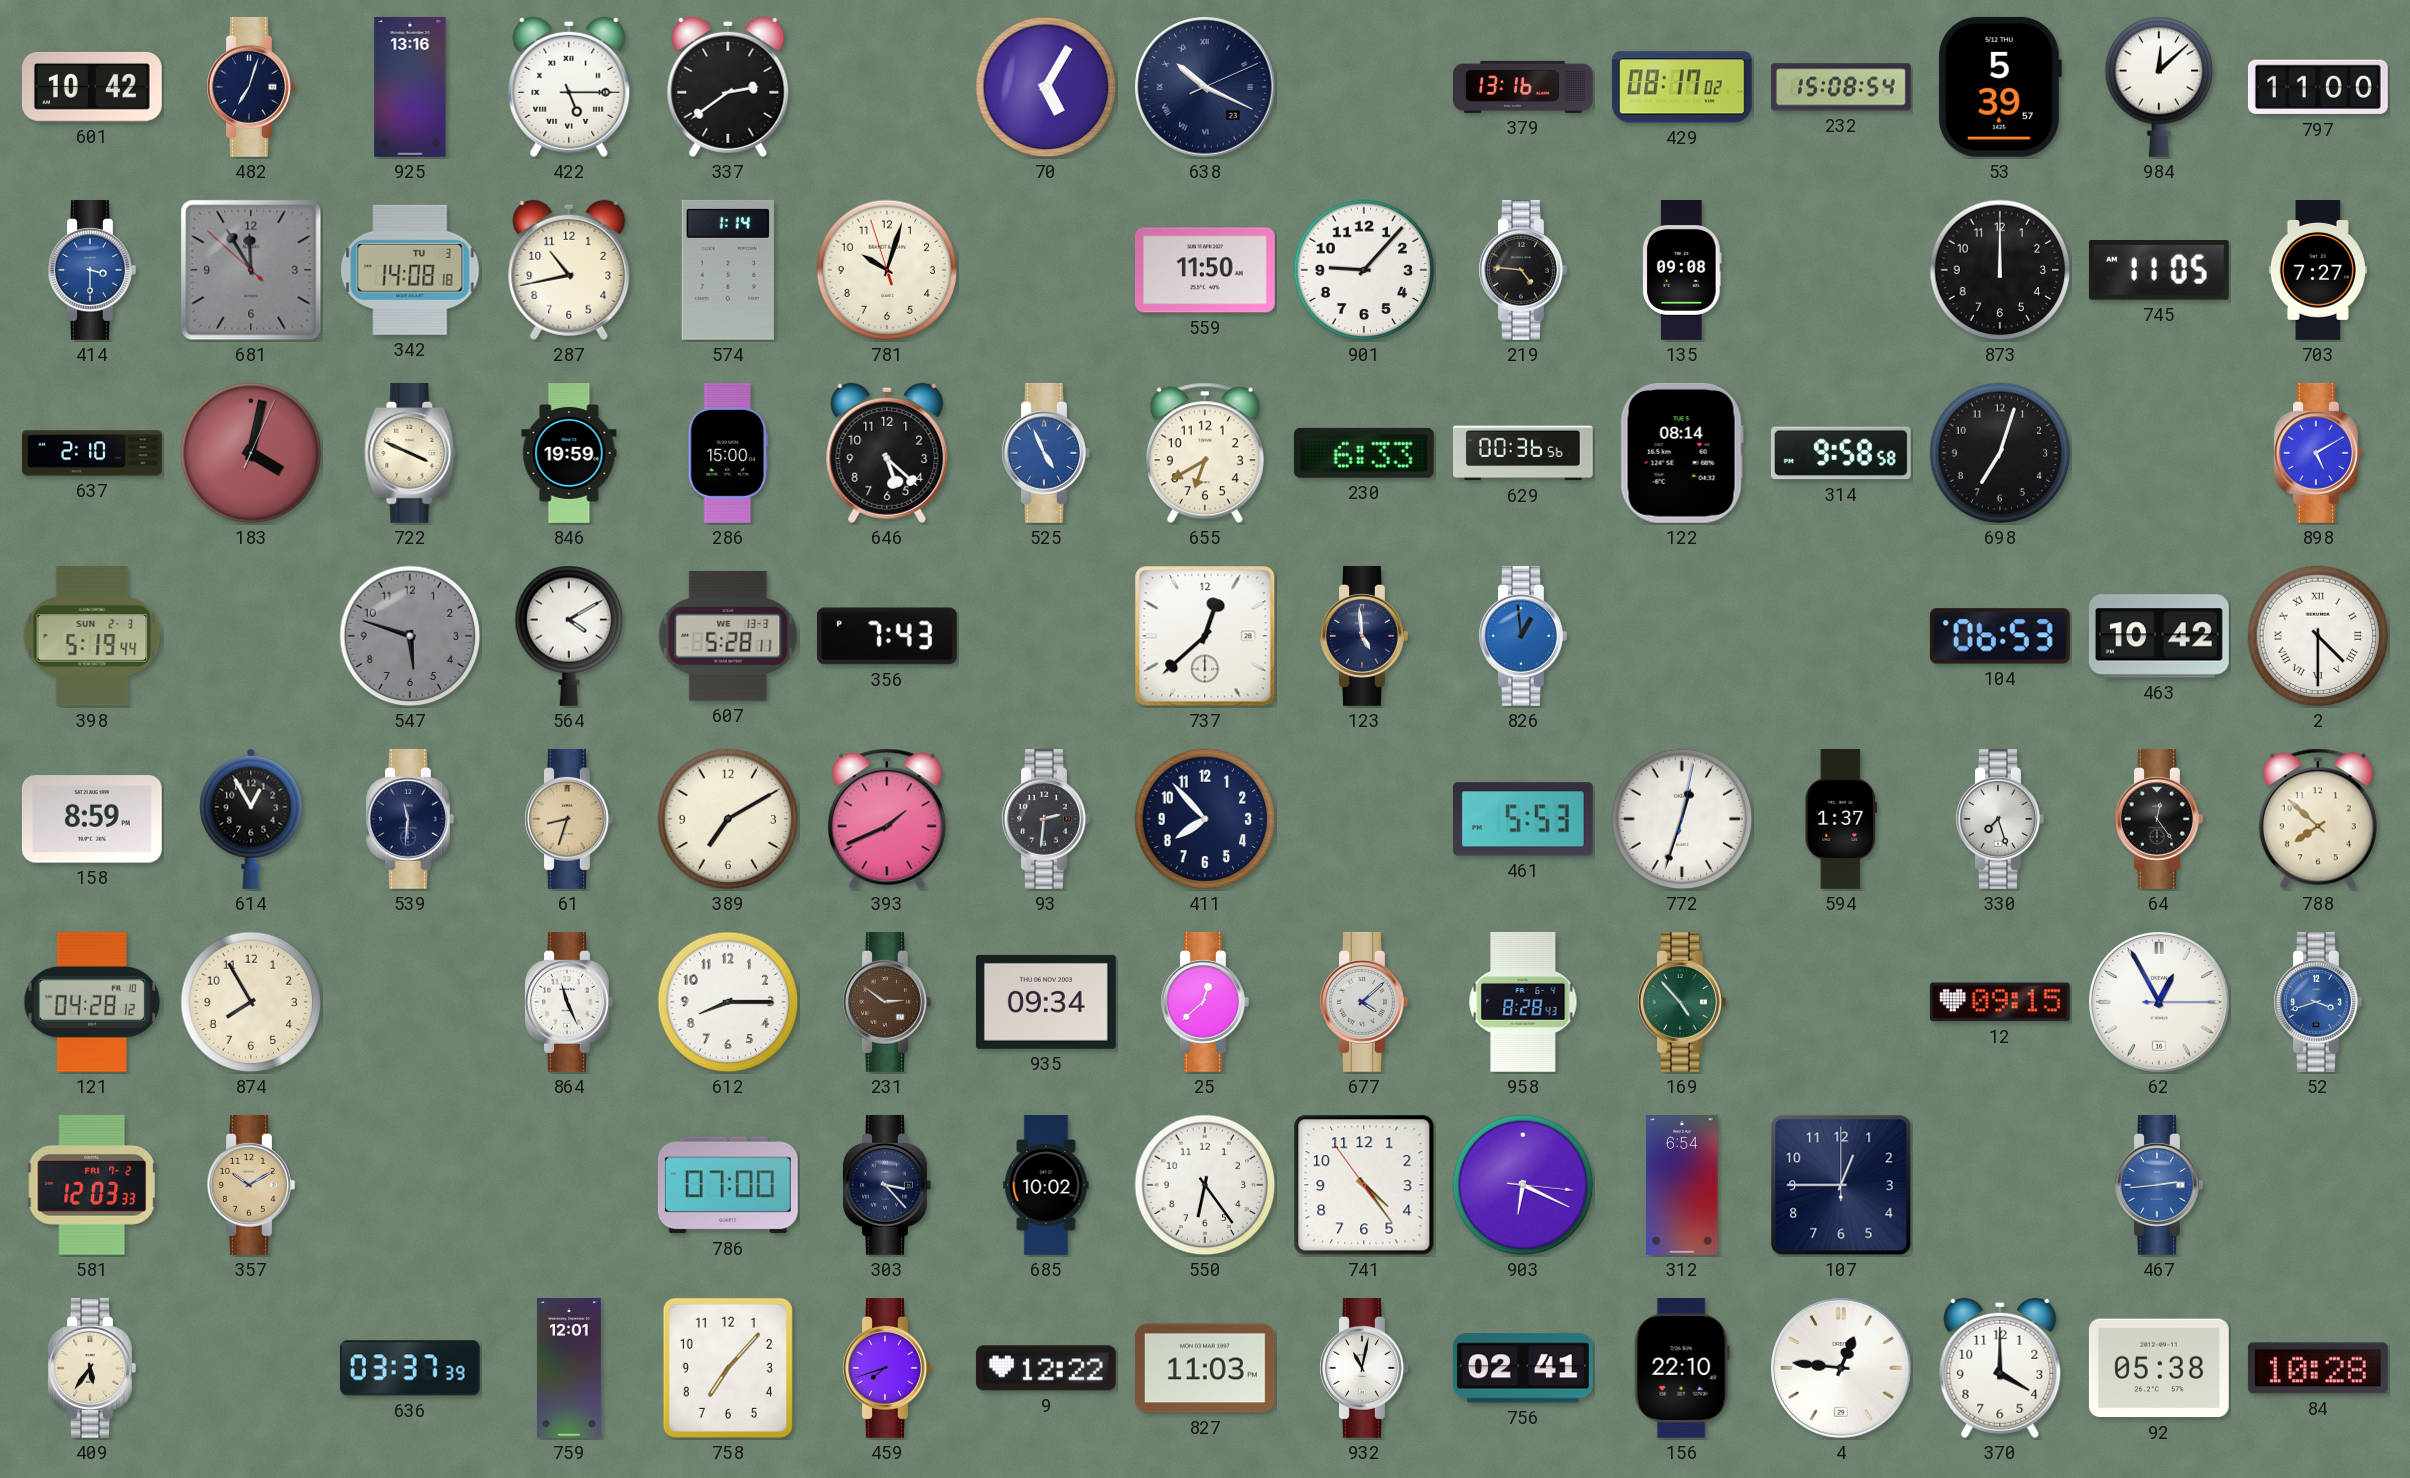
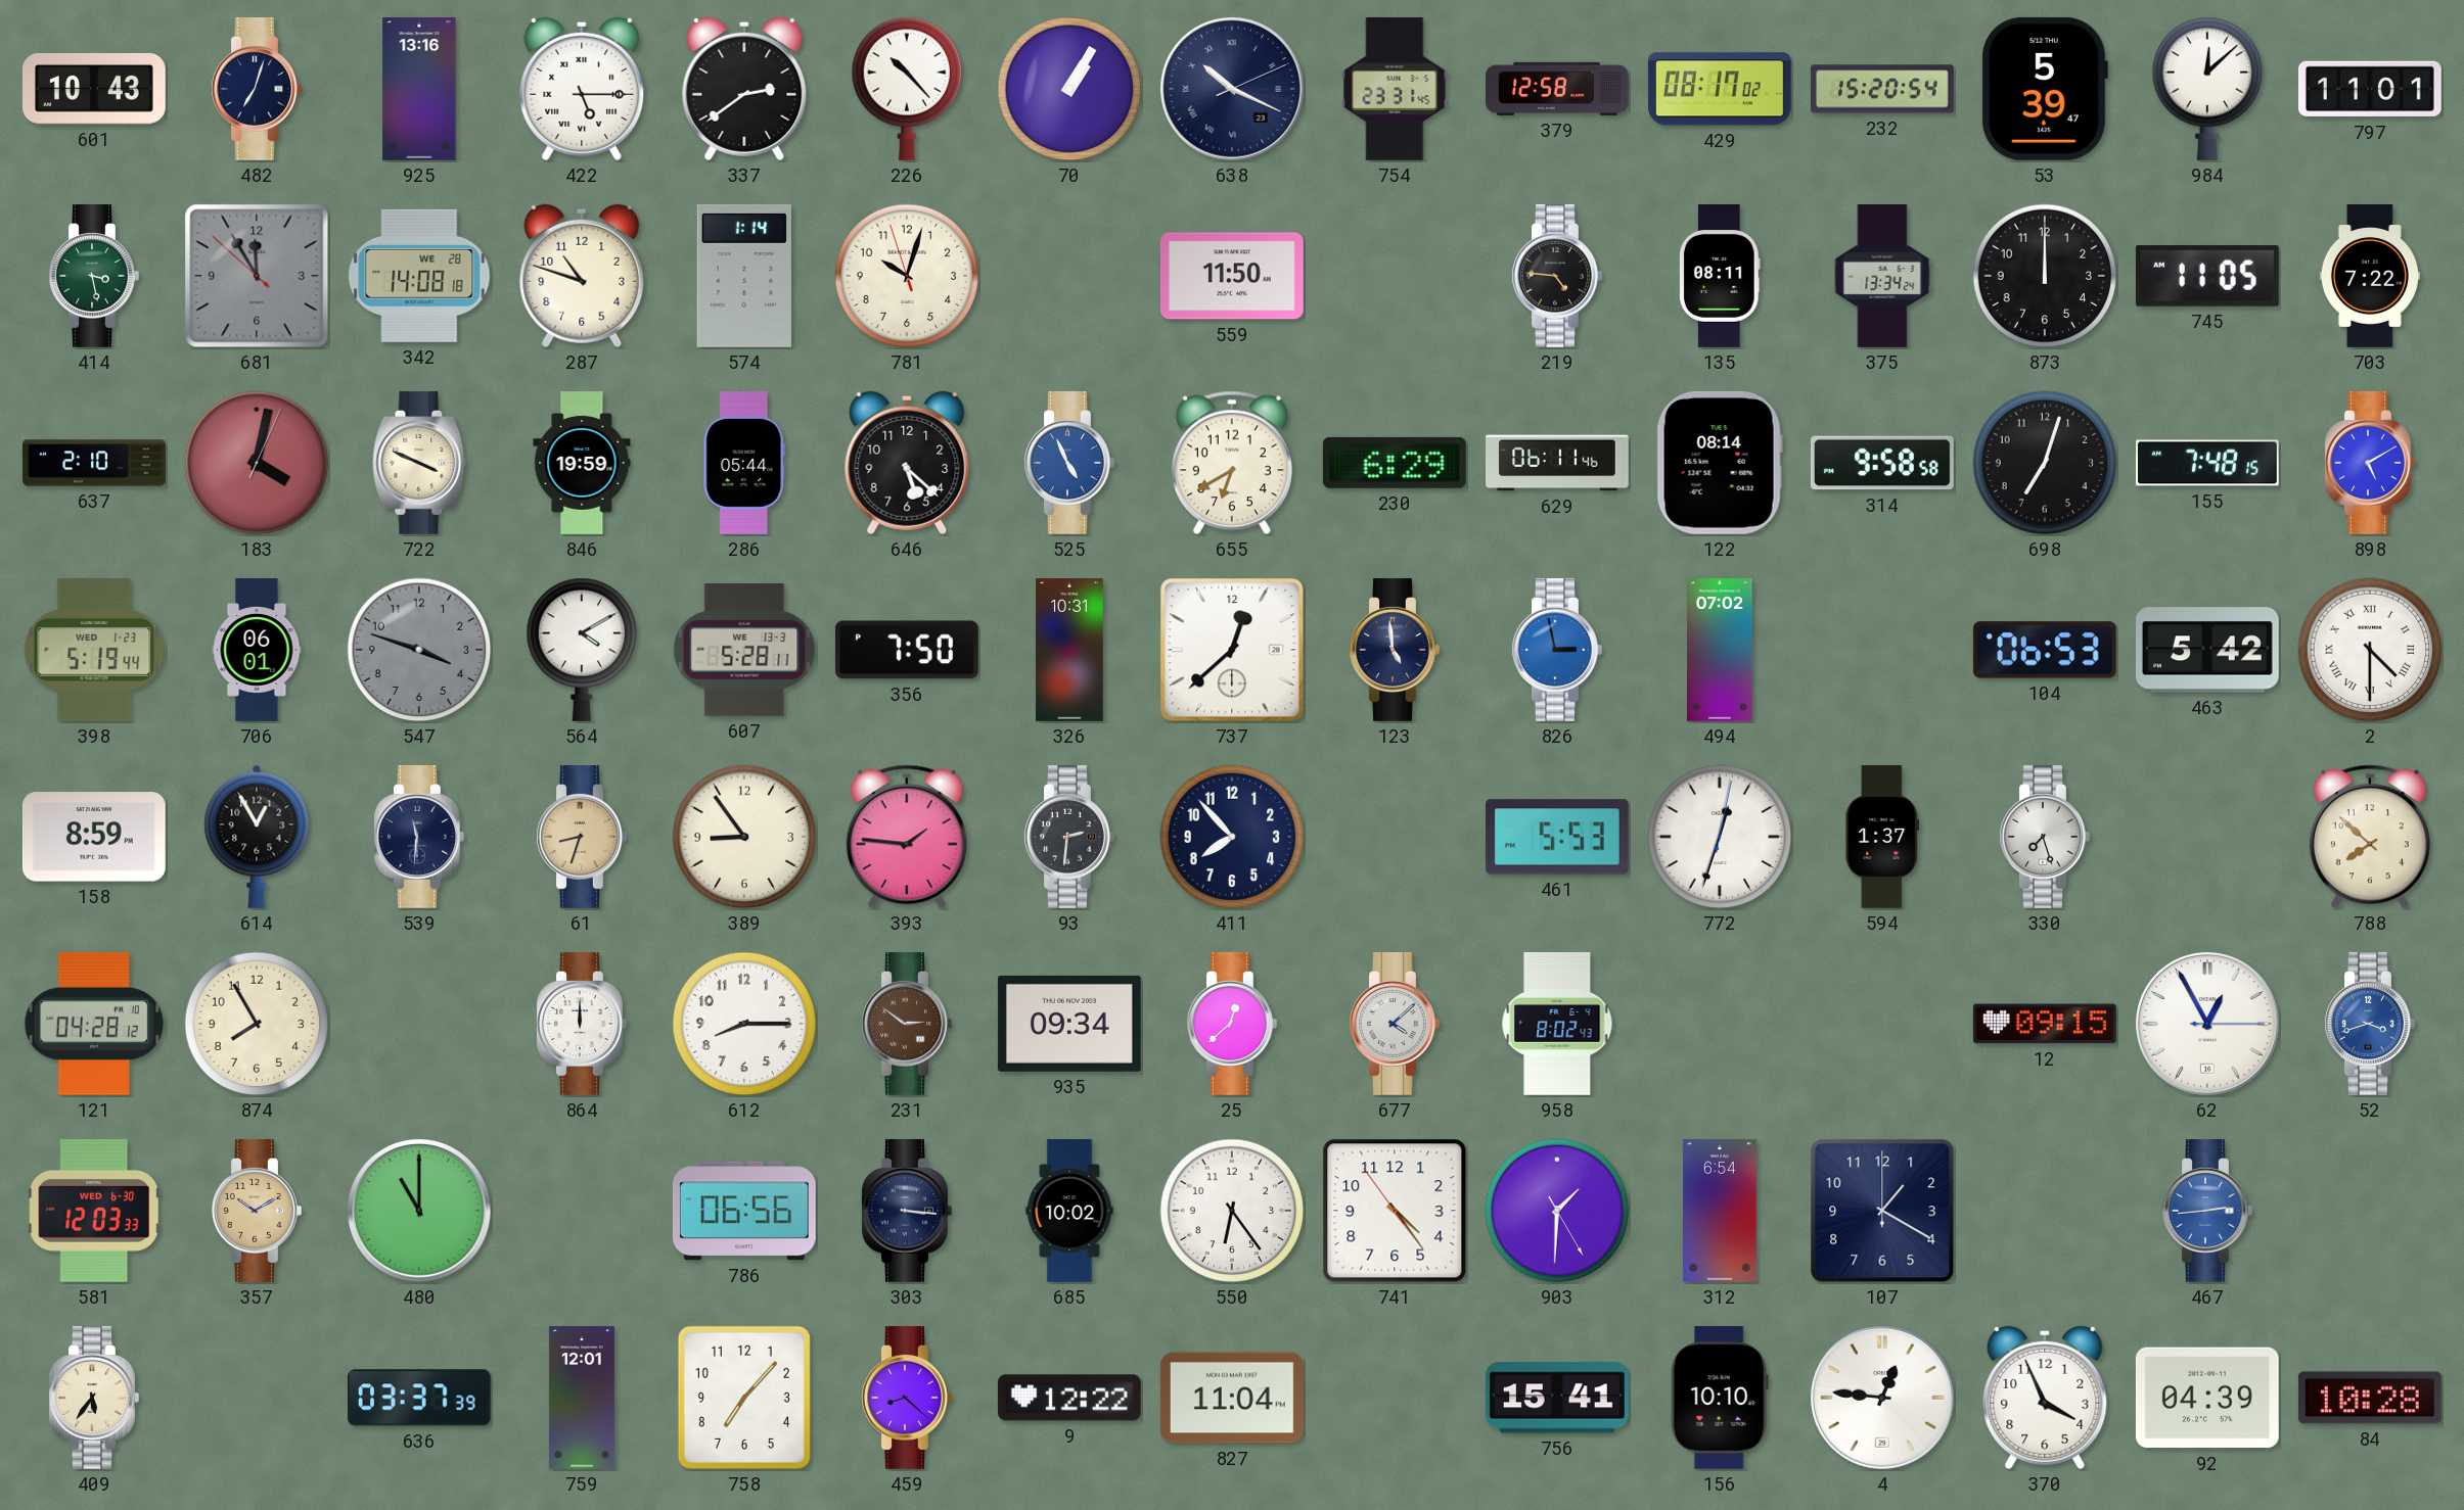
601: 10:42 -> 10:43 (94, 89)
226: none -> 10:23 (907, 89)
70: 5:05 -> 1:05 (1069, 89)
754: none -> 23:31 (1395, 89)
379: 13:16 -> 12:58 (1557, 89)
232: 15:08 -> 15:20 (1882, 89)
53: 5:39:57 -> 5:39:47 (2044, 89)
797: 11:00 -> 11:01 (2370, 89)
414: 3:30 -> 3:28 (94, 276)
414 dial: blue -> green (94, 276)
342 date: TU 3 -> WE 28 (419, 276)
287: 10:43 -> 10:48 (582, 276)
901: 9:07 -> none (1364, 270)
135: 09:08 -> 08:11 (1721, 277)
375: none -> 13:34 (1882, 277)
703: 7:27 -> 7:22 (2370, 277)
286: 15:00 -> 05:44 (744, 463)
230: 6:33 -> 6:29 (1395, 463)
629: 00:36 -> 06:11 (1558, 463)
155: none -> 7:48 (2208, 463)
398 date: SUN 2-3 -> WED 1-23 (94, 650)
706: none -> 06:01 (257, 650)
547: 5:48 -> 3:48 (419, 650)
356: 7:43 -> 7:50 (907, 650)
326: none -> 10:31 (1069, 651)
826: 12:59 -> 2:58 (1557, 650)
494: none -> 07:02 (1720, 651)
463: 10:42 -> 5:42 (2207, 650)
389: 7:10 -> 8:54 (744, 837)
393: 1:41 -> 1:46 (907, 837)
64: 12:24 -> none (2159, 819)
864: 11:26 -> 12:00 (582, 1024)
958: 8:28 -> 8:02 (1557, 1024)
169: 4:53 -> none (1682, 1002)
581 date: FRI 7-2 -> WED 6-30 (94, 1211)
480: none -> 11:00 (419, 1211)
786: 07:00 -> 06:56 (744, 1211)
303: 3:23 -> 3:16 (907, 1211)
903: 6:19 -> 1:30 (1557, 1211)
107: 12:45 -> 1:20 (1882, 1211)
459: 7:42 -> 8:22 (907, 1398)
827: 11:03 -> 11:04 (1232, 1398)
932: 11:02 -> none (1364, 1368)
756: 02:41 -> 15:41 (1557, 1398)
156: 22:10 -> 10:10 (1720, 1398)
370: 4:00 -> 3:56 (2045, 1398)
92: 05:38 -> 04:39 (2207, 1398)
